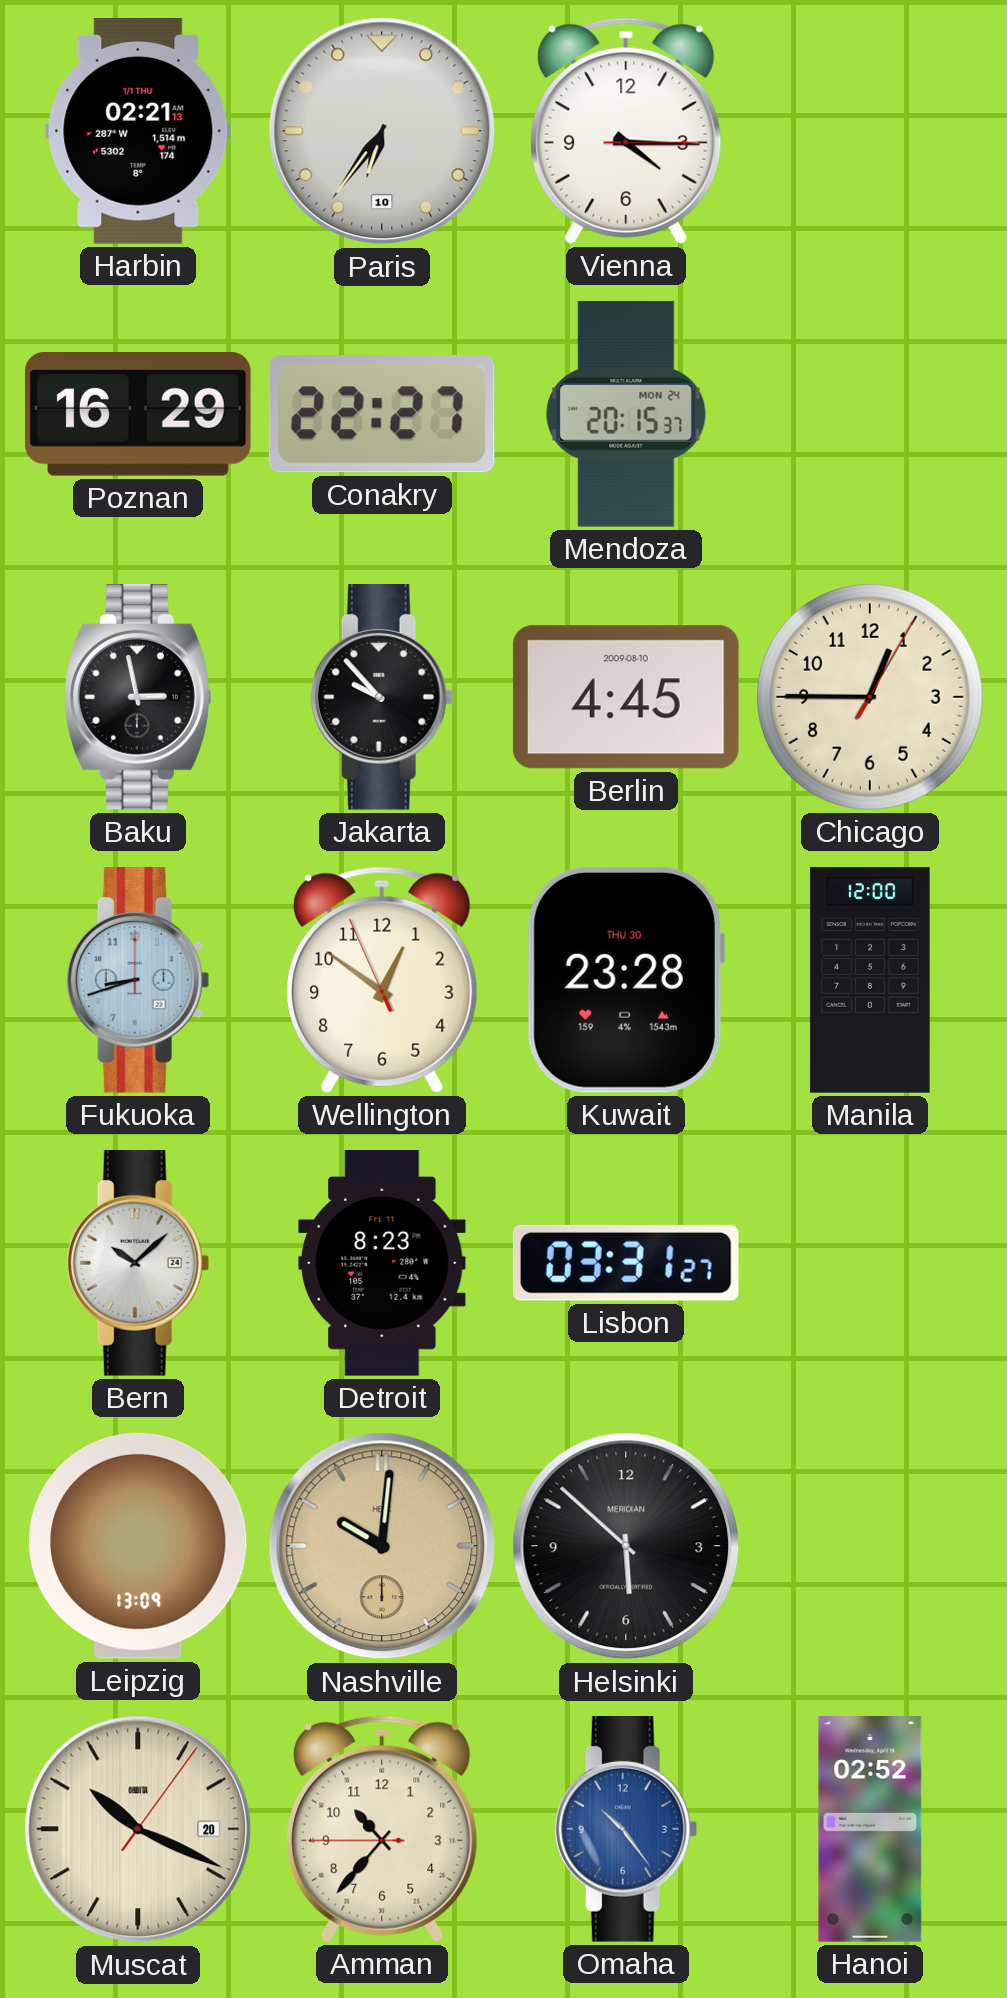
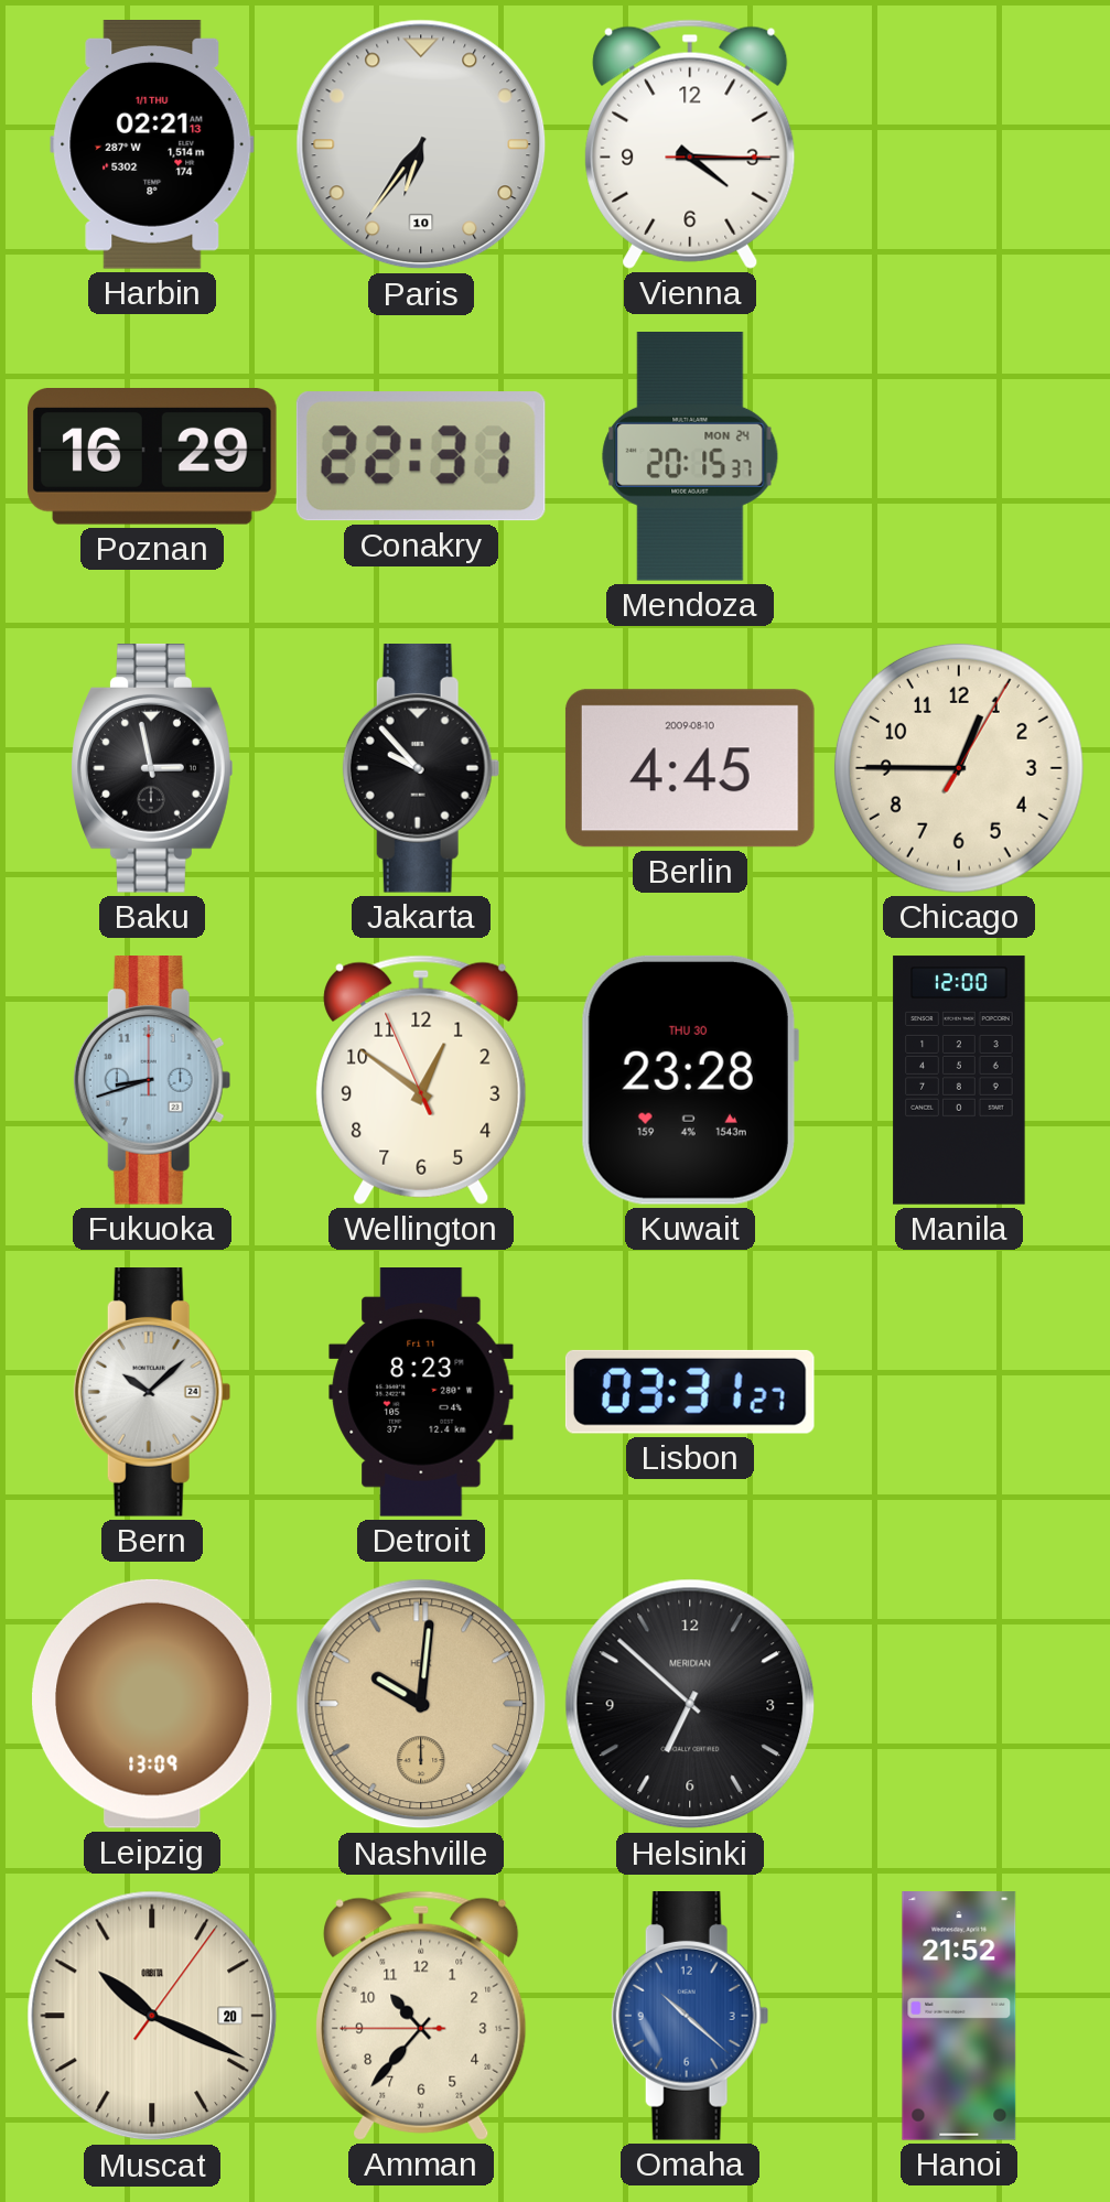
Conakry: 22:27 -> 22:31 (421, 456)
Helsinki: 5:52 -> 6:52 (690, 1704)
Omaha: 10:24 -> 10:22 (690, 2017)
Hanoi: 02:52 -> 21:52 (959, 2016)
